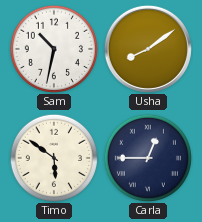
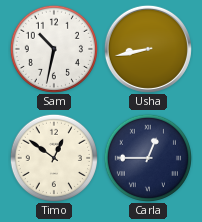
Usha: 8:09 -> 8:43 (148, 49)
Timo: 5:51 -> 12:51 (54, 158)
